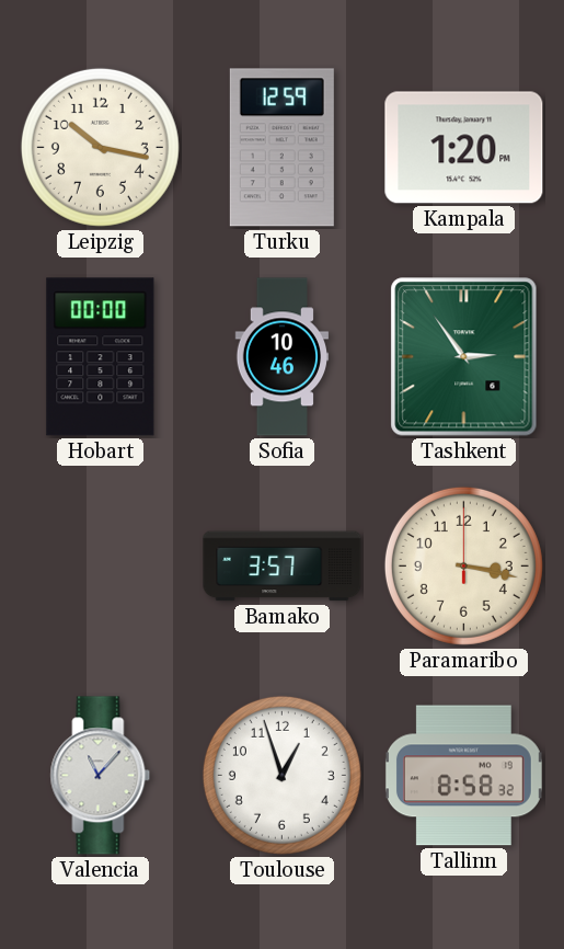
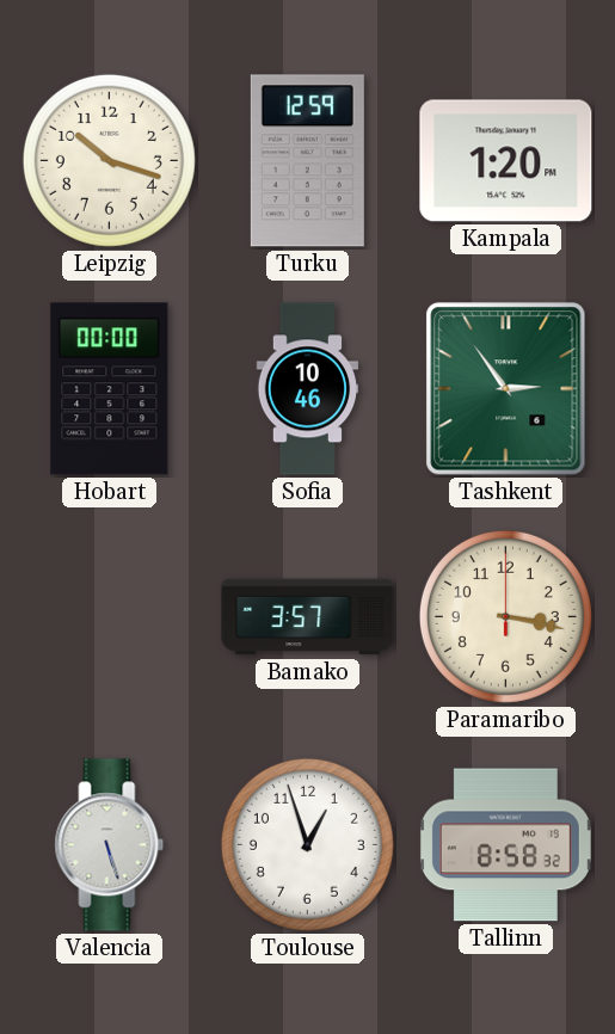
Leipzig: 10:17 -> 10:18 (109, 160)
Valencia: 11:07 -> 5:27 (110, 845)
